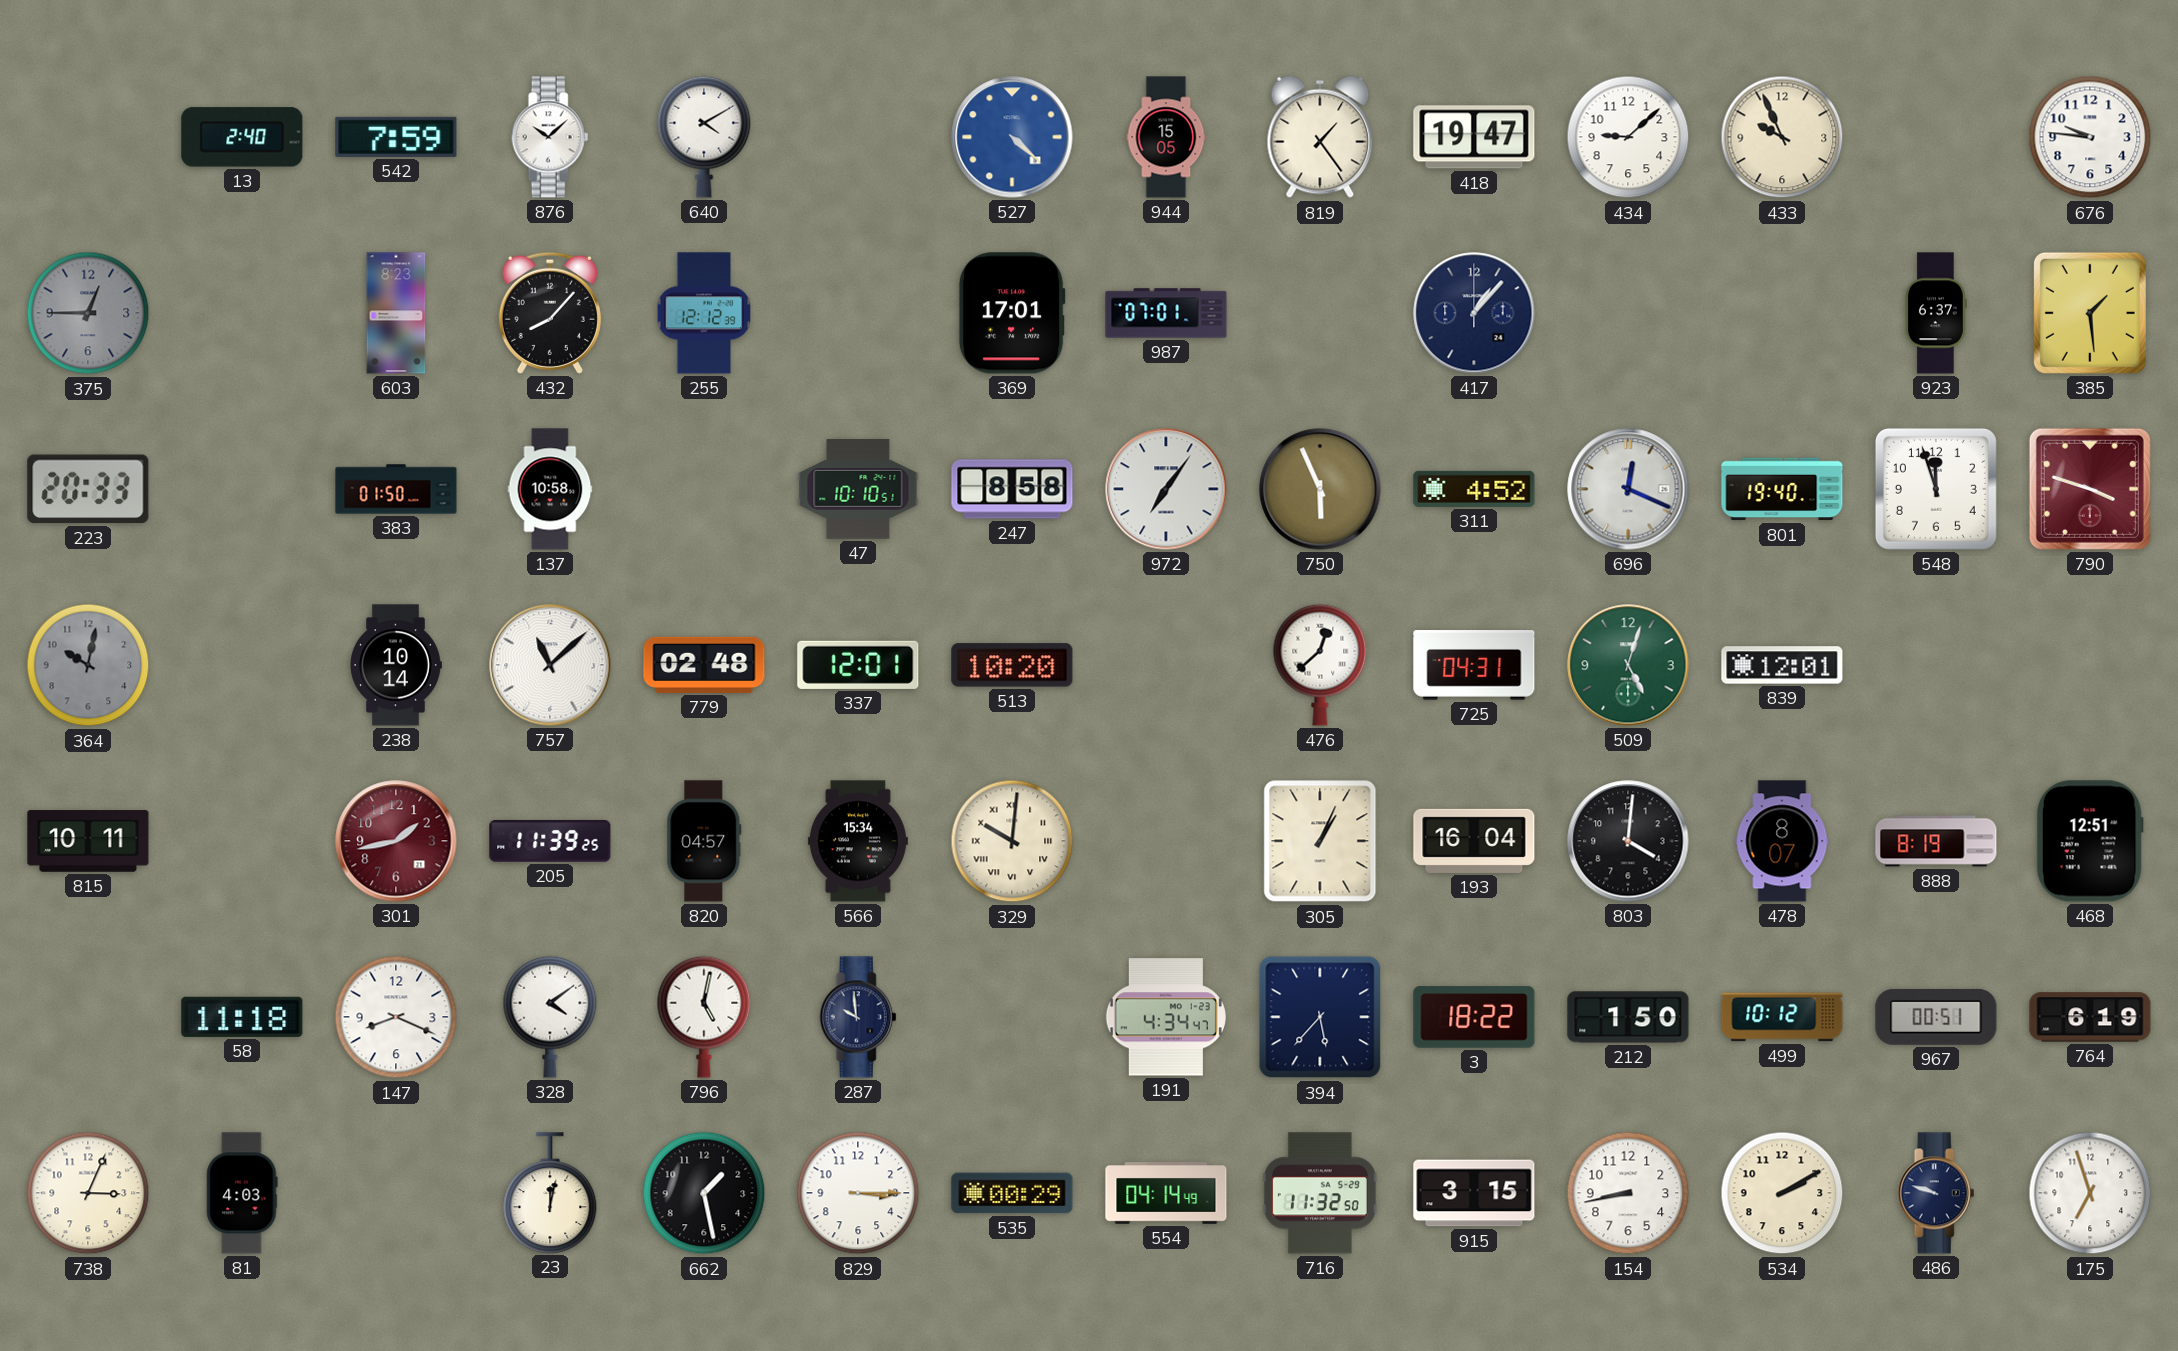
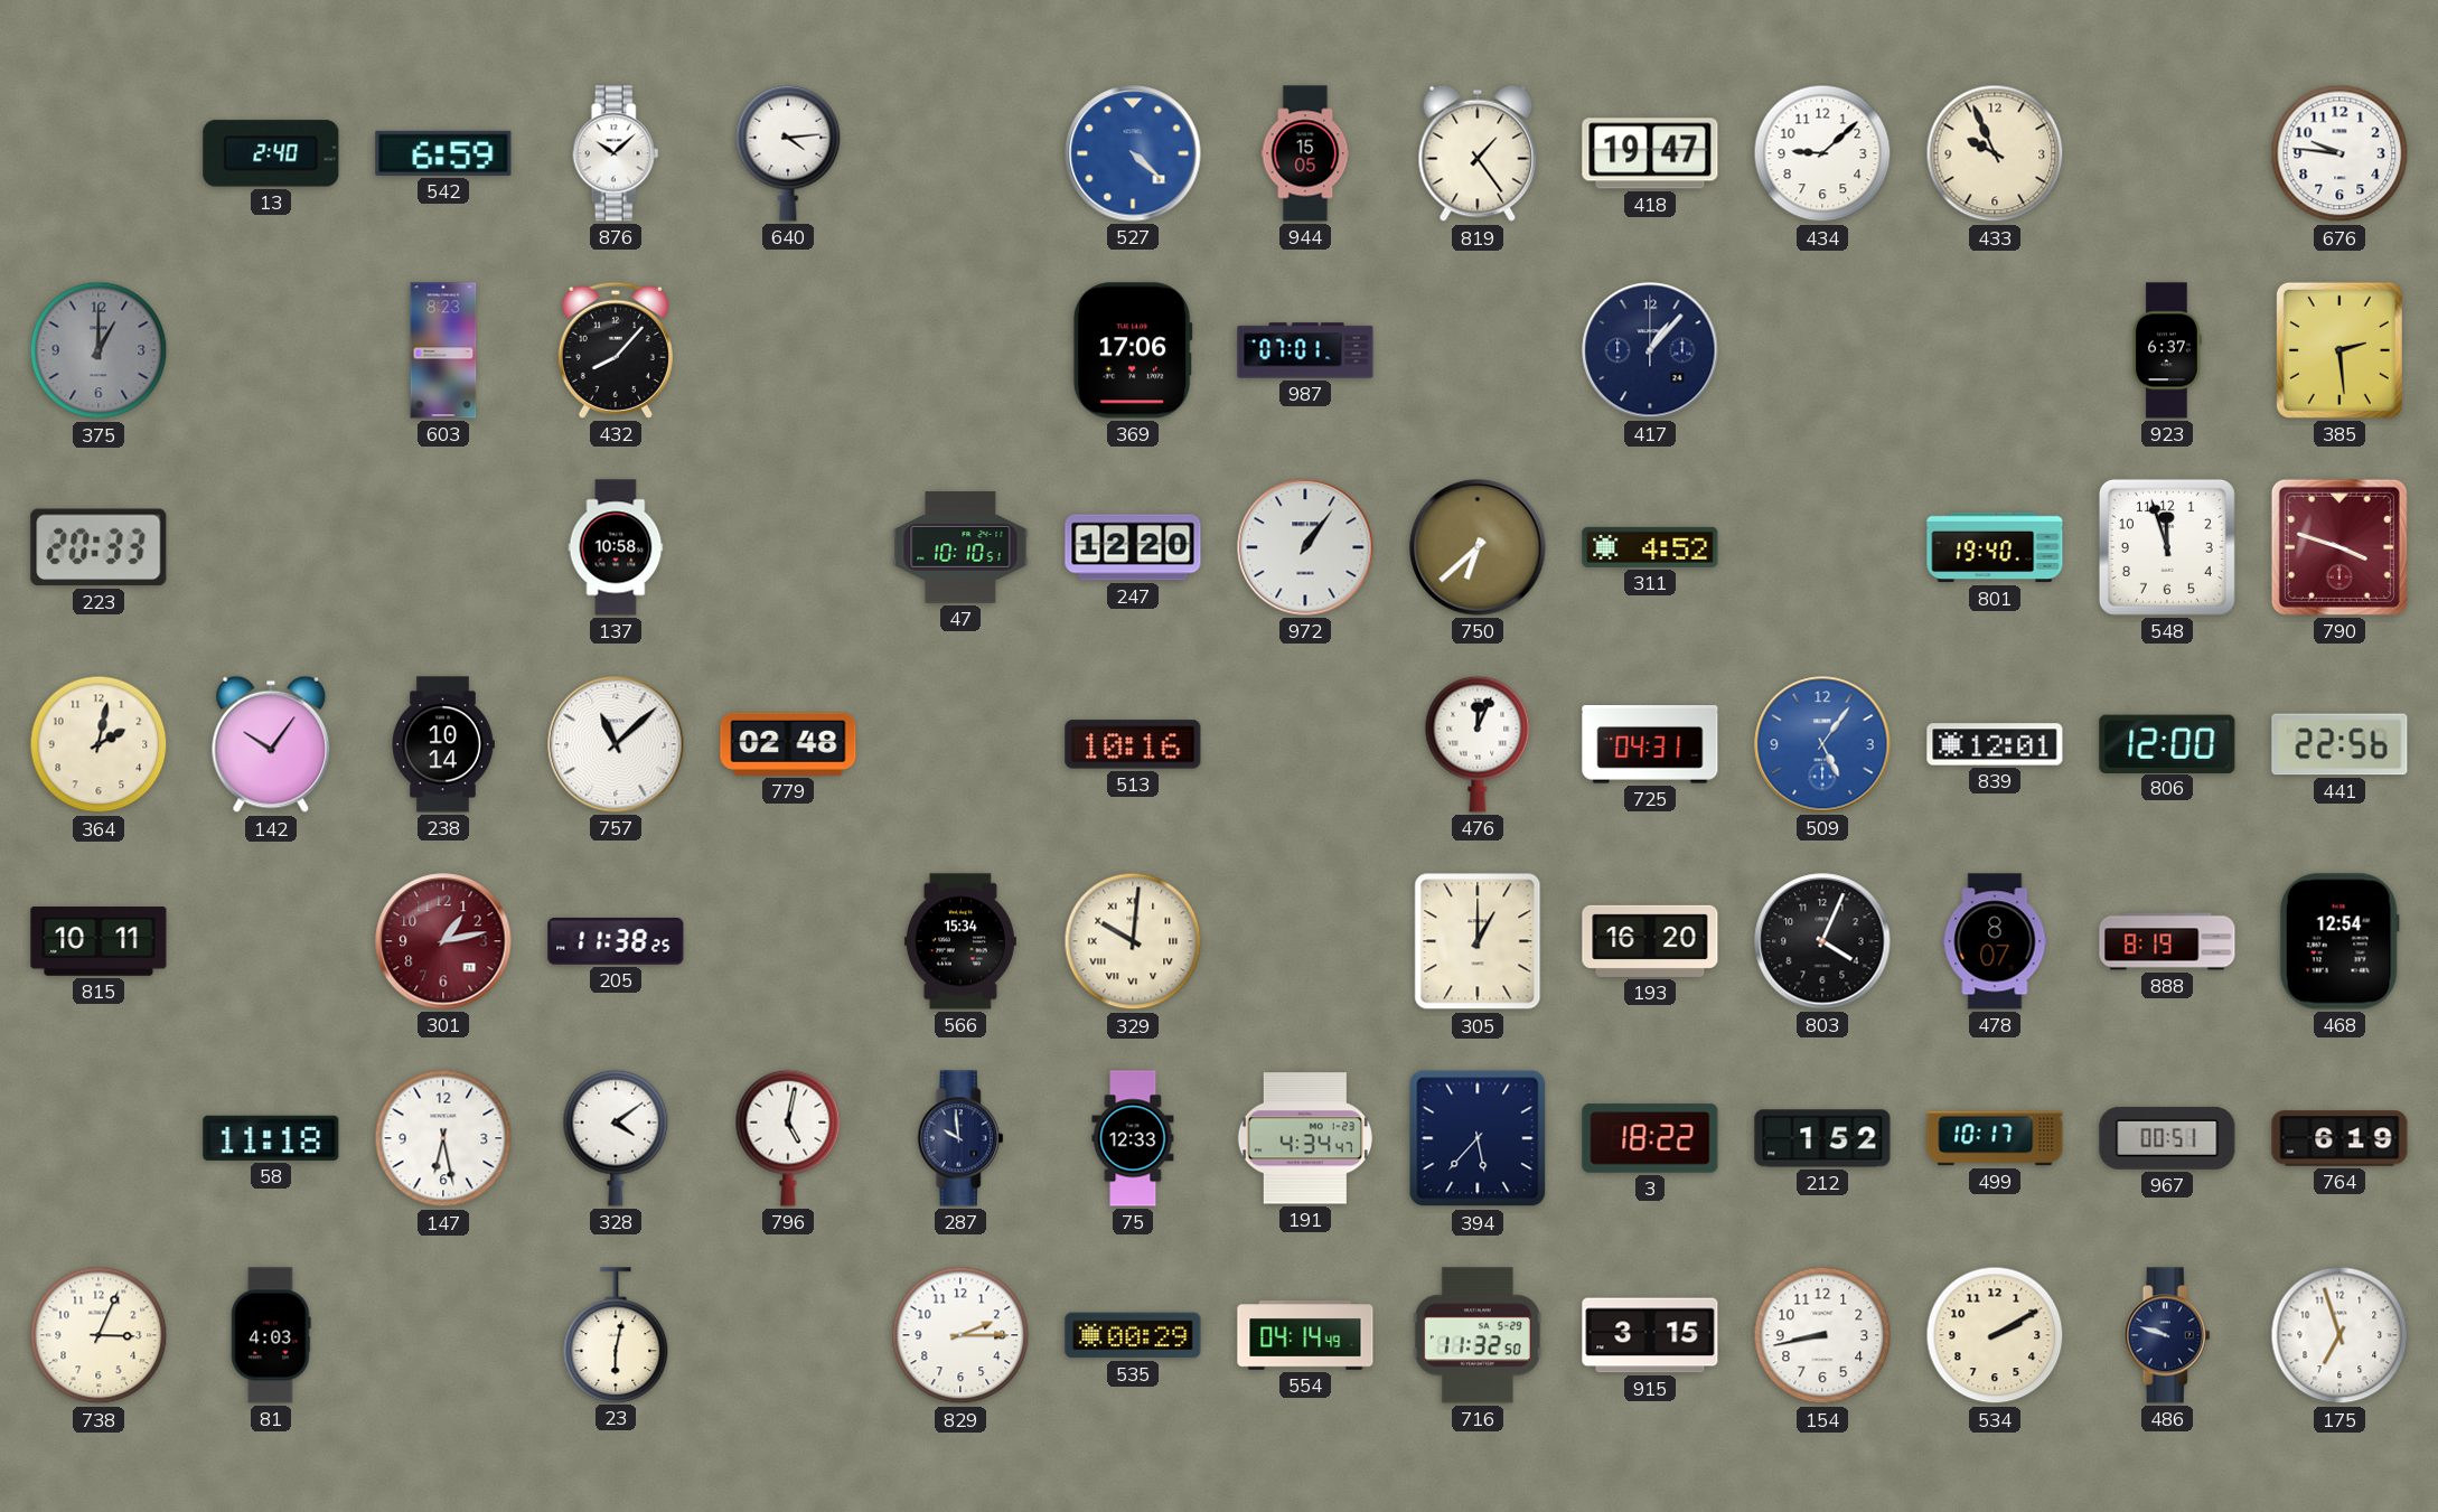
542: 7:59 -> 6:59 (443, 153)
640: 4:10 -> 4:14 (788, 153)
375: 12:45 -> 1:00 (99, 350)
255: 12:12 -> none (704, 313)
369: 17:01 -> 17:06 (1133, 350)
385: 1:29 -> 2:29 (2339, 350)
383: 01:50 -> none (396, 489)
247: 8:58 -> 12:20 (1133, 547)
972: 7:06 -> 1:06 (1305, 547)
750: 5:56 -> 6:38 (1478, 547)
696: 12:19 -> none (1628, 489)
364: 10:02 -> 2:02 (99, 744)
364 dial: grey -> cream (99, 744)
142: none -> 10:06 (271, 744)
337: 12:01 -> none (858, 665)
513: 10:20 -> 10:16 (1133, 744)
476: 12:38 -> 12:04 (1478, 744)
509: 5:03 -> 5:06 (1822, 744)
509 dial: green -> blue (1822, 744)
806: none -> 12:00 (2167, 743)
441: none -> 22:56 (2339, 744)
301: 1:43 -> 1:13 (443, 941)
205: 11:39 -> 11:38 (616, 941)
820: 04:57 -> none (704, 841)
305: 1:04 -> 1:00 (1478, 941)
193: 16:04 -> 16:20 (1650, 941)
803: 4:01 -> 4:04 (1822, 941)
468: 12:51 -> 12:54 (2339, 941)
147: 8:19 -> 6:28 (443, 1138)
75: none -> 12:33 (1133, 1138)
212: 1:50 -> 1:52 (1822, 1138)
499: 10:12 -> 10:17 (1995, 1138)
23: 12:02 -> 6:02 (616, 1335)
662: 1:28 -> none (704, 1193)
829: 3:15 -> 2:15 (960, 1335)
